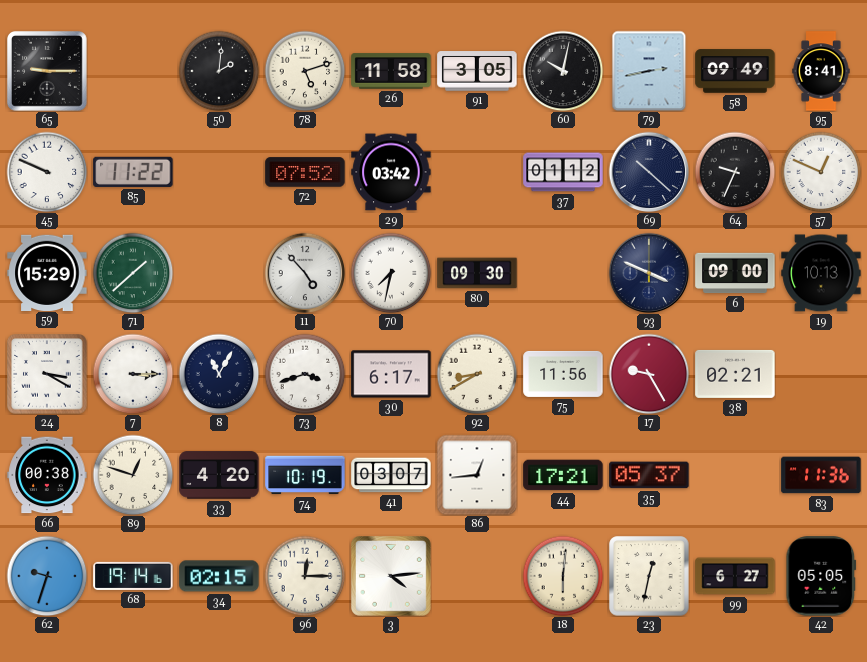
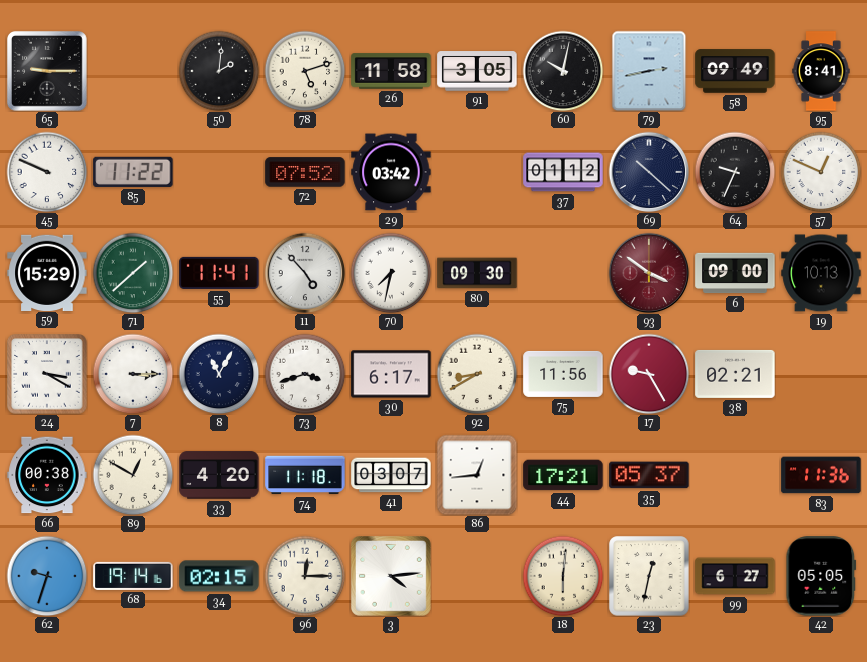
55: none -> 11:41 (219, 273)
93: 3:49 -> 3:51 (649, 273)
93 dial: navy -> burgundy (649, 273)
89: 12:48 -> 12:50 (133, 475)
74: 10:19 -> 11:18 (305, 475)
